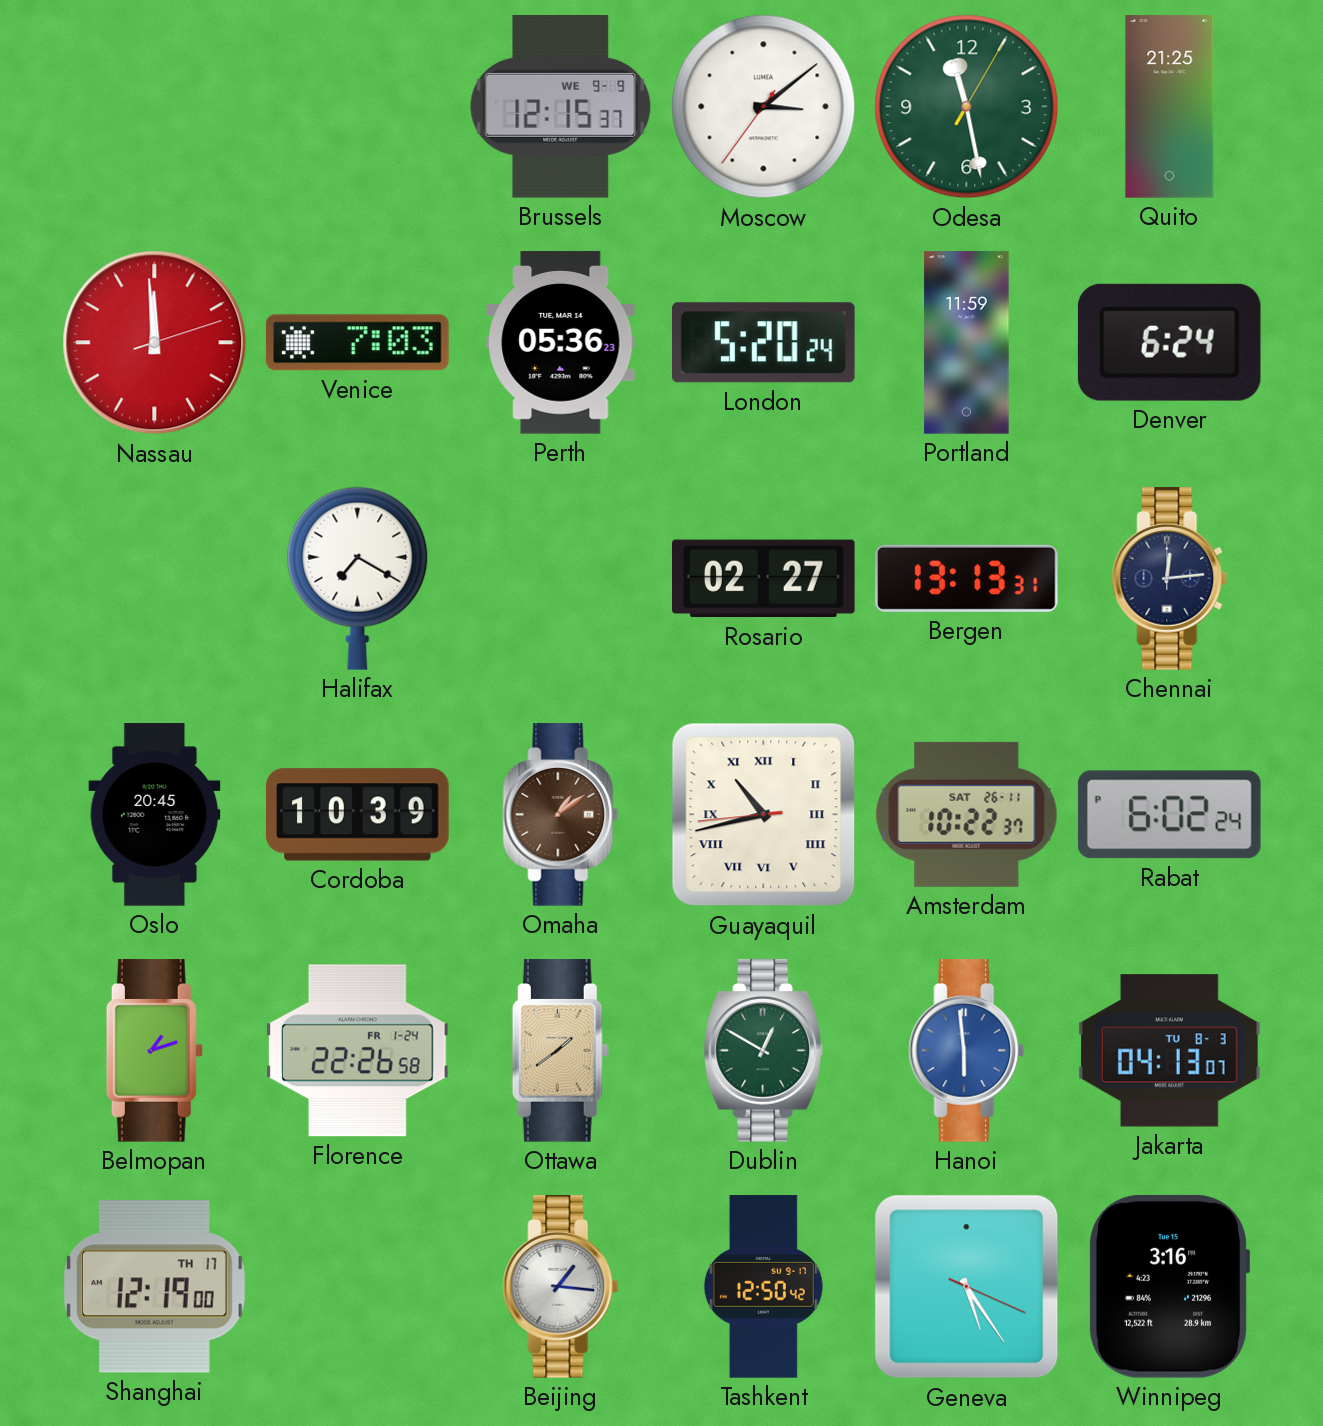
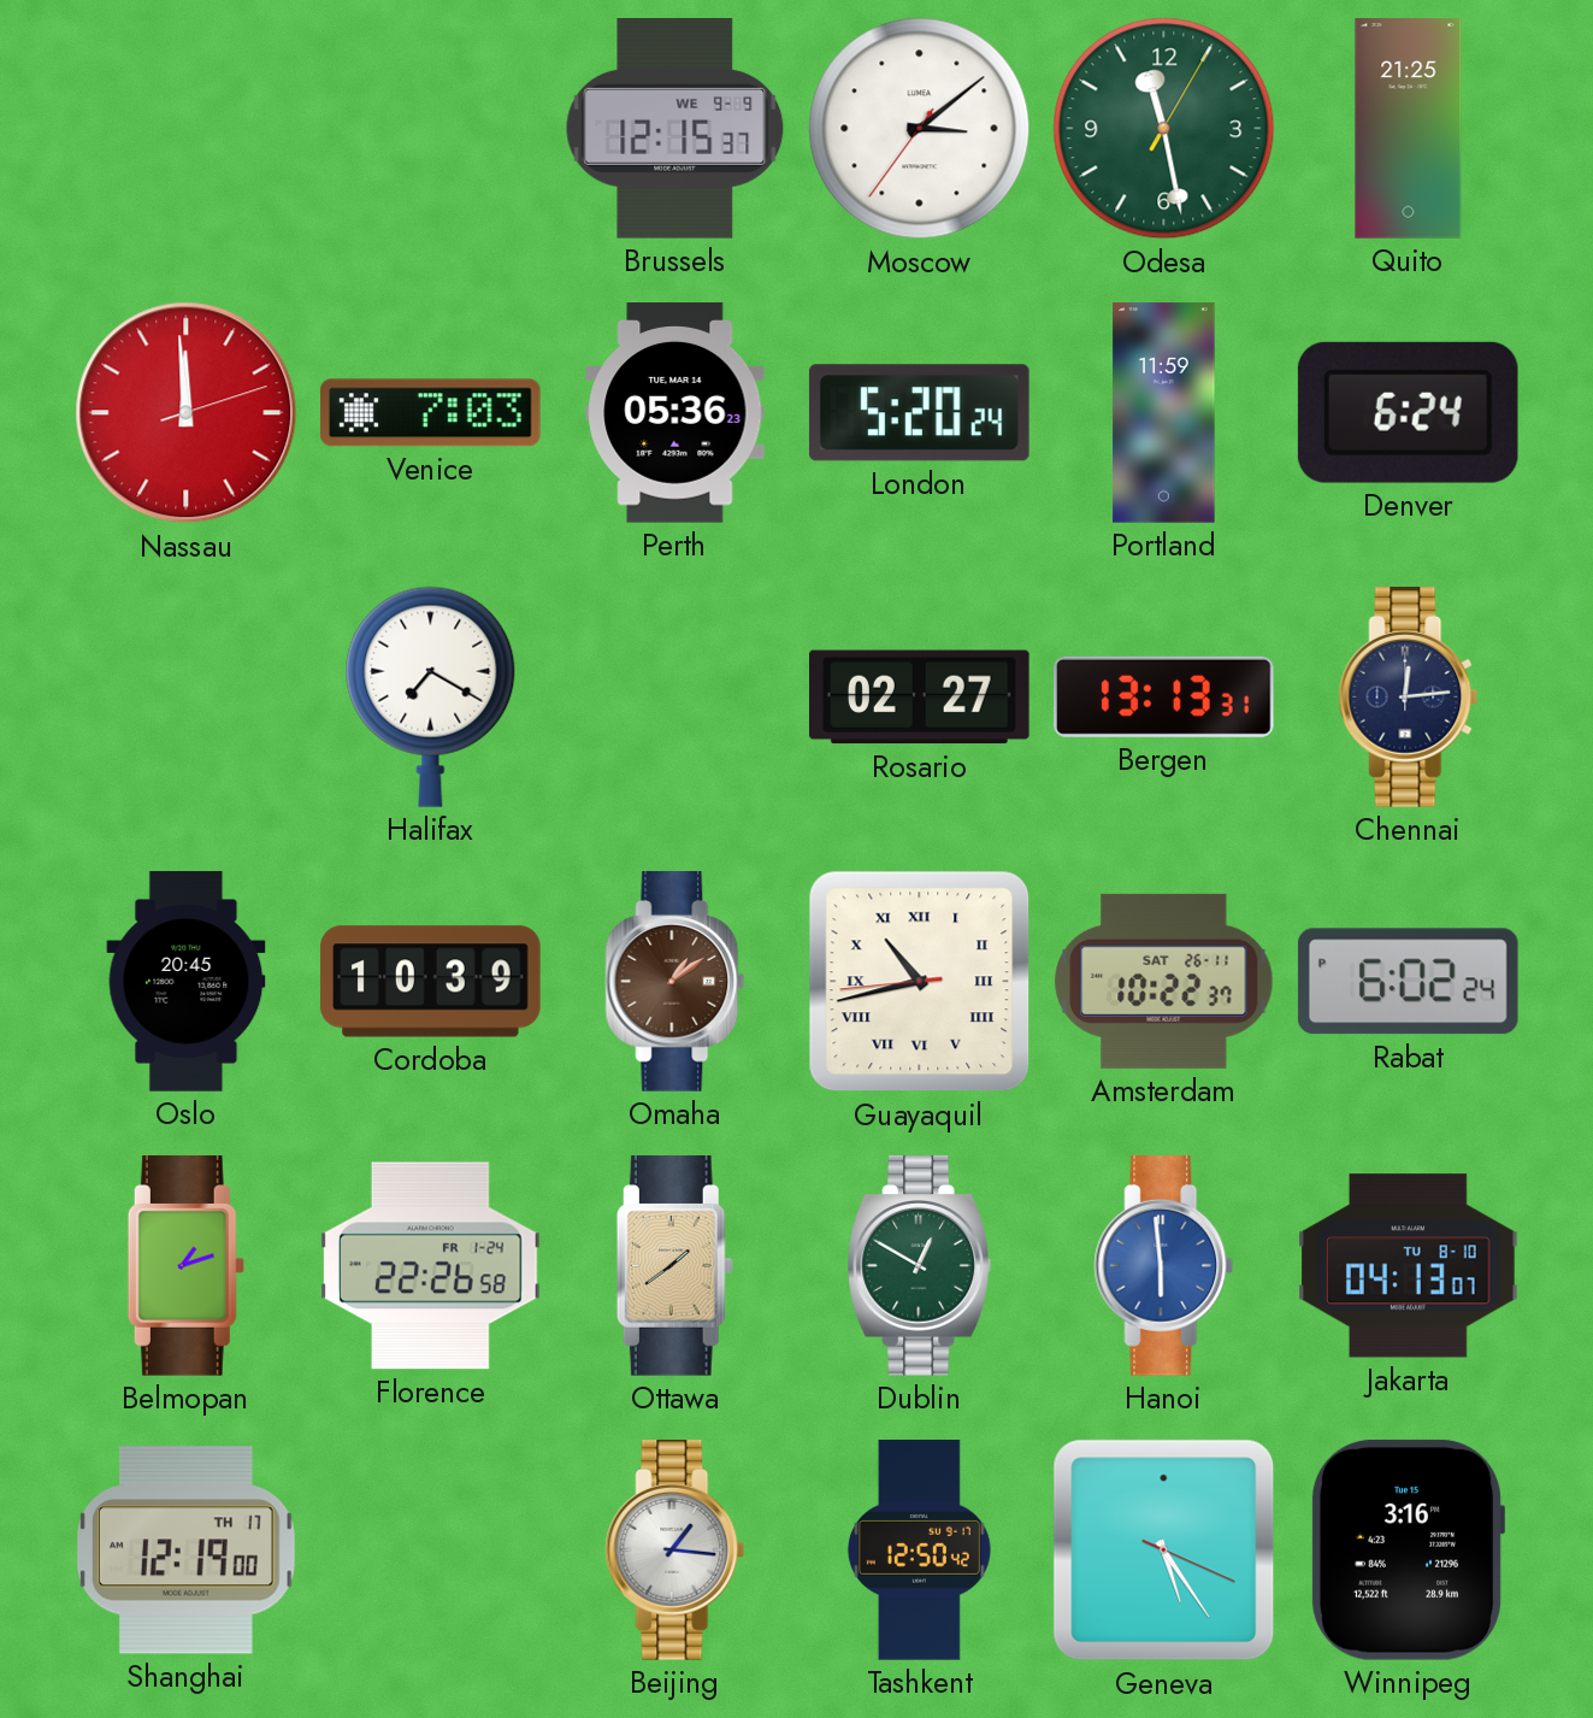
Jakarta date: TU 8-3 -> TU 8-10 (1409, 1266)
